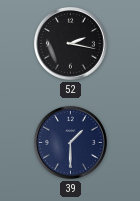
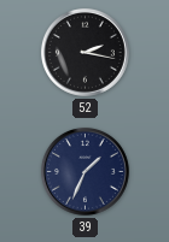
39: 1:30 -> 1:34 (84, 171)
